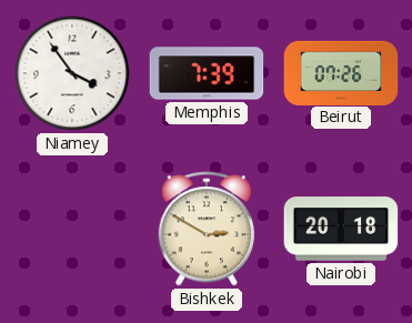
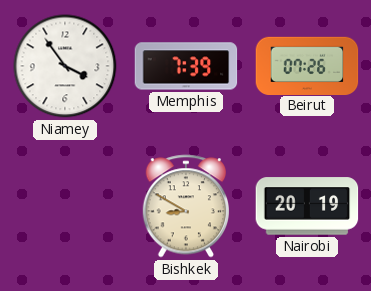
Bishkek: 2:50 -> 8:50 (185, 206)
Nairobi: 20:18 -> 20:19 (307, 206)
